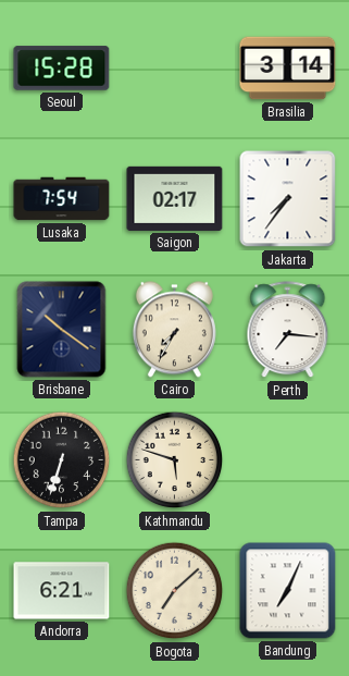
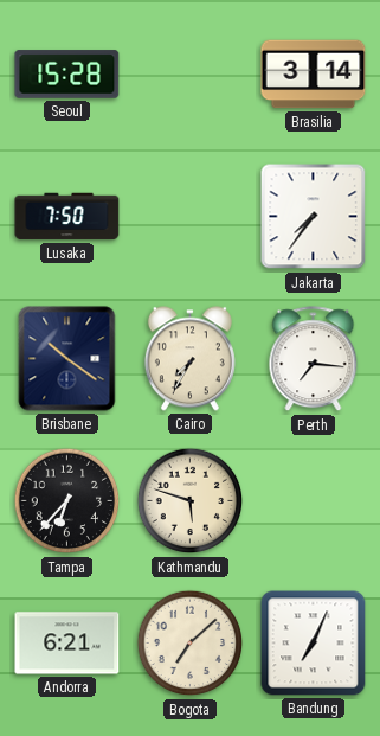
Lusaka: 7:54 -> 7:50 (67, 217)
Saigon: 02:17 -> none (175, 198)
Tampa: 6:33 -> 6:37 (67, 501)
